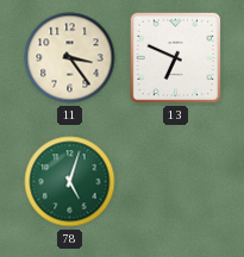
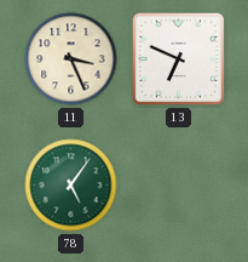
11: 3:24 -> 3:26 (71, 59)
78: 5:03 -> 5:06 (71, 186)
